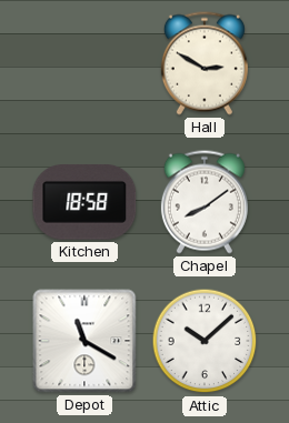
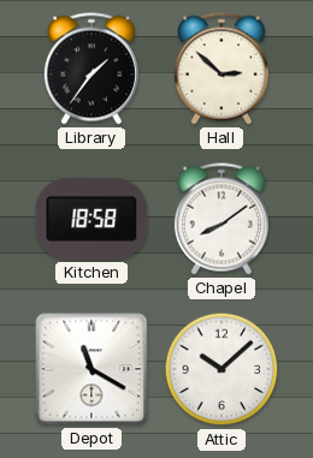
Library: none -> 1:36 (91, 69)
Hall: 2:50 -> 2:52 (222, 69)
